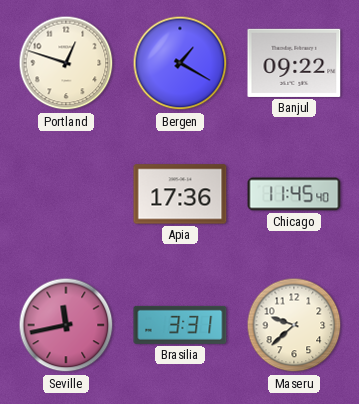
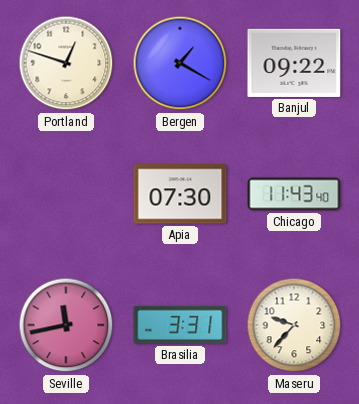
Apia: 17:36 -> 07:30 (180, 194)
Chicago: 11:45 -> 11:43 (294, 194)
Maseru: 9:38 -> 9:37 (294, 325)
